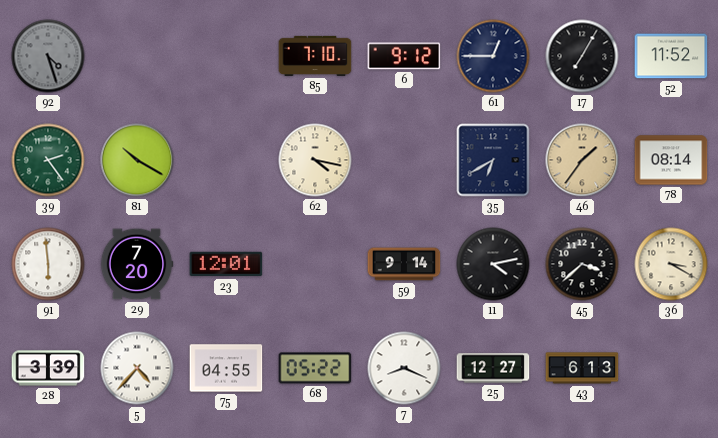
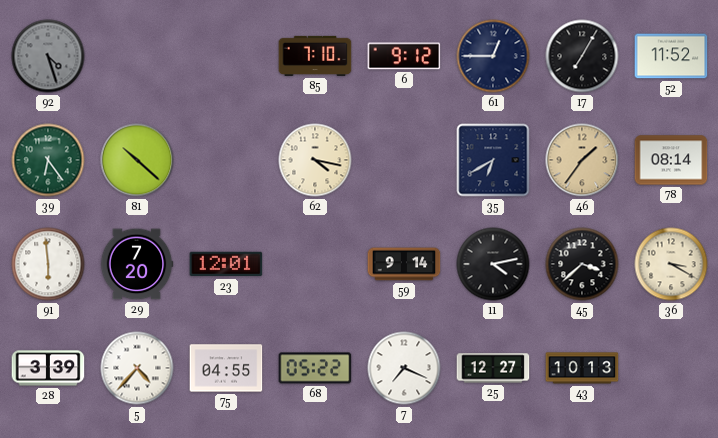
39: 2:24 -> 6:24 (48, 160)
81: 10:20 -> 10:22 (137, 160)
7: 8:19 -> 7:19 (404, 368)
43: 6:13 -> 10:13 (582, 368)
